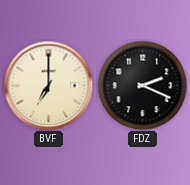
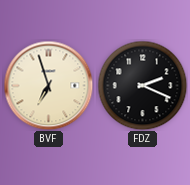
BVF: 7:00 -> 6:57 (48, 85)
